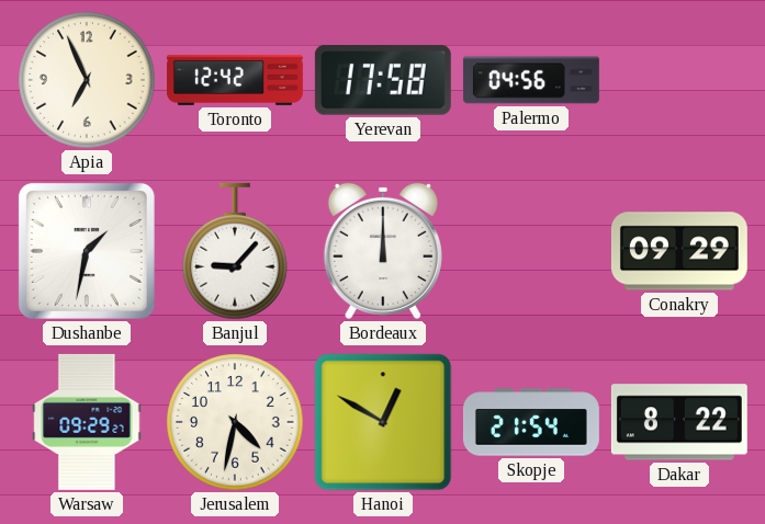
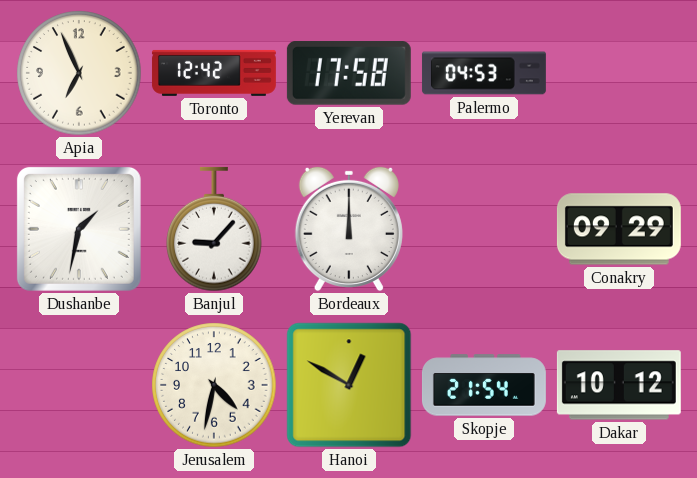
Palermo: 04:56 -> 04:53 (484, 73)
Warsaw: 09:29 -> none (87, 422)
Dakar: 8:22 -> 10:12 (619, 385)
